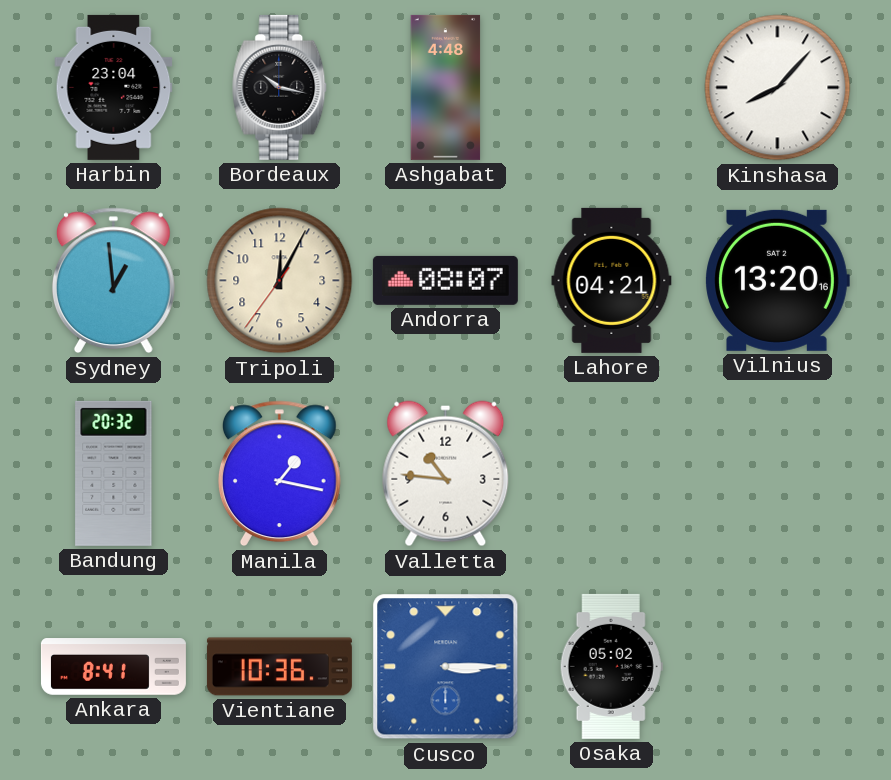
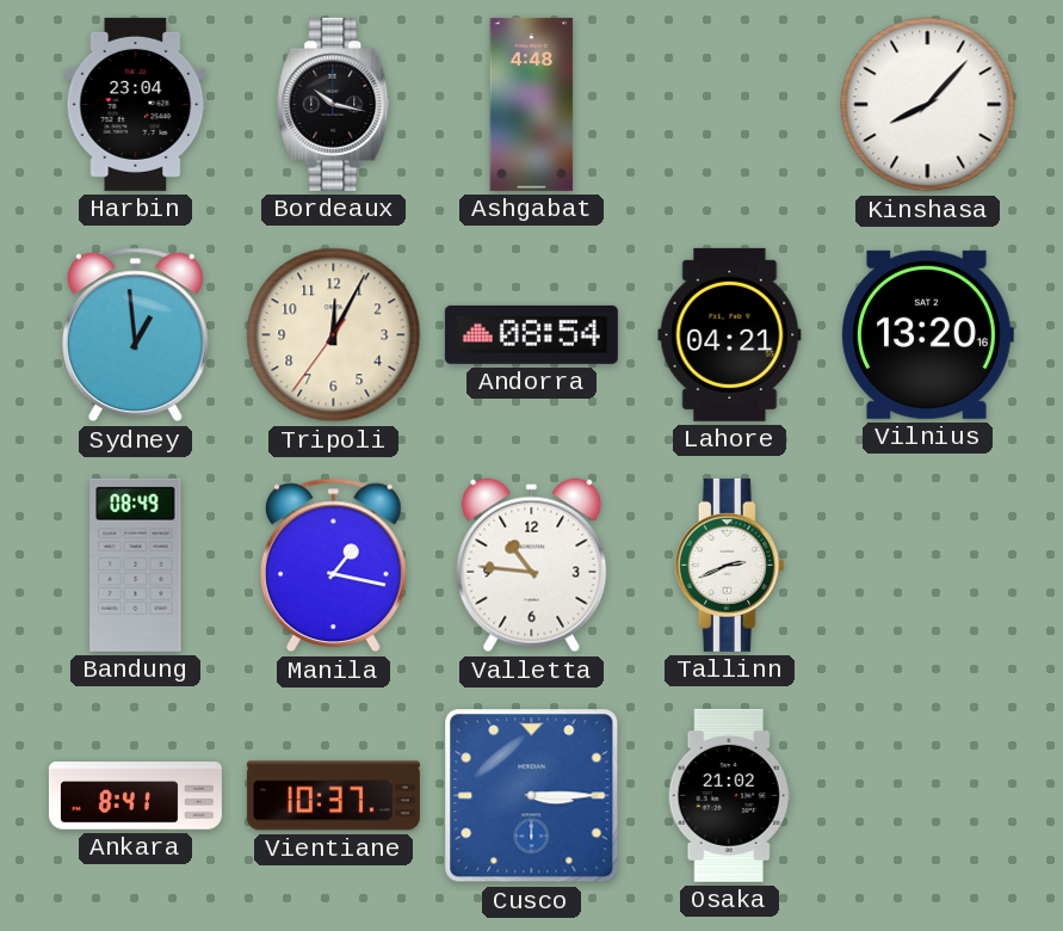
Andorra: 08:07 -> 08:54 (531, 334)
Bandung: 20:32 -> 08:49 (136, 565)
Tallinn: none -> 2:41 (729, 565)
Vientiane: 10:36 -> 10:37 (333, 796)
Osaka: 05:02 -> 21:02 (729, 795)
